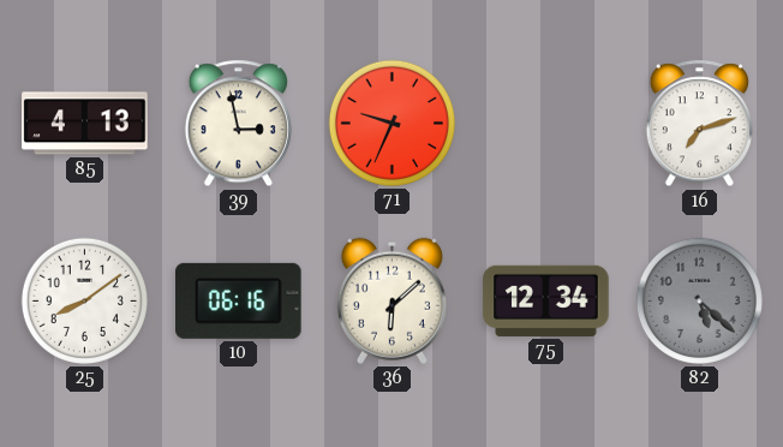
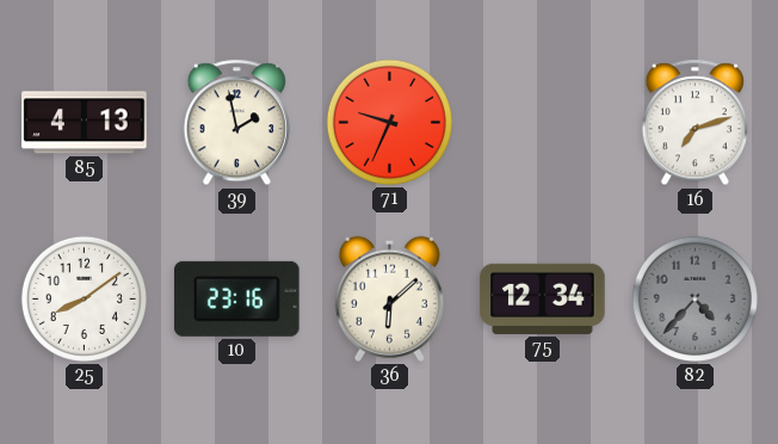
39: 2:58 -> 1:58 (236, 123)
10: 06:16 -> 23:16 (237, 298)
82: 5:22 -> 4:37 (694, 298)
